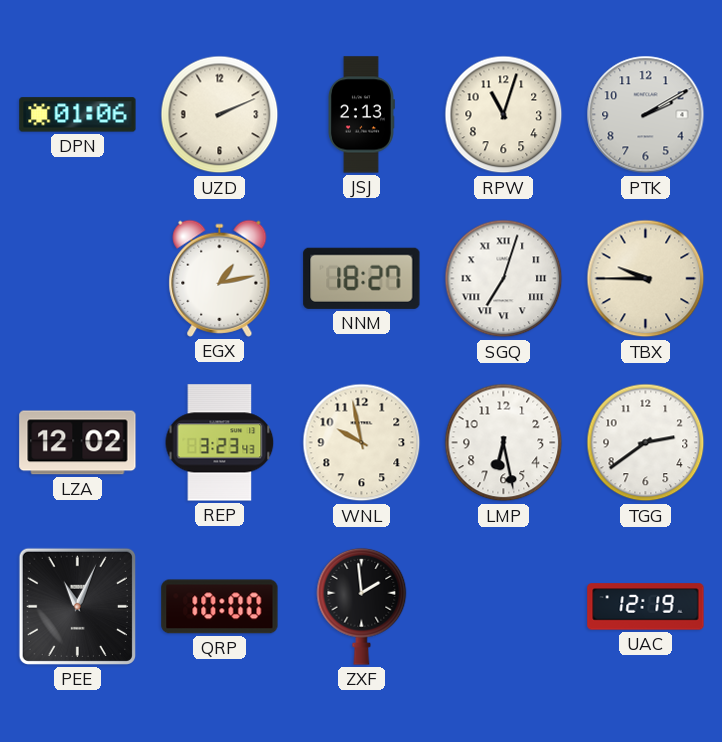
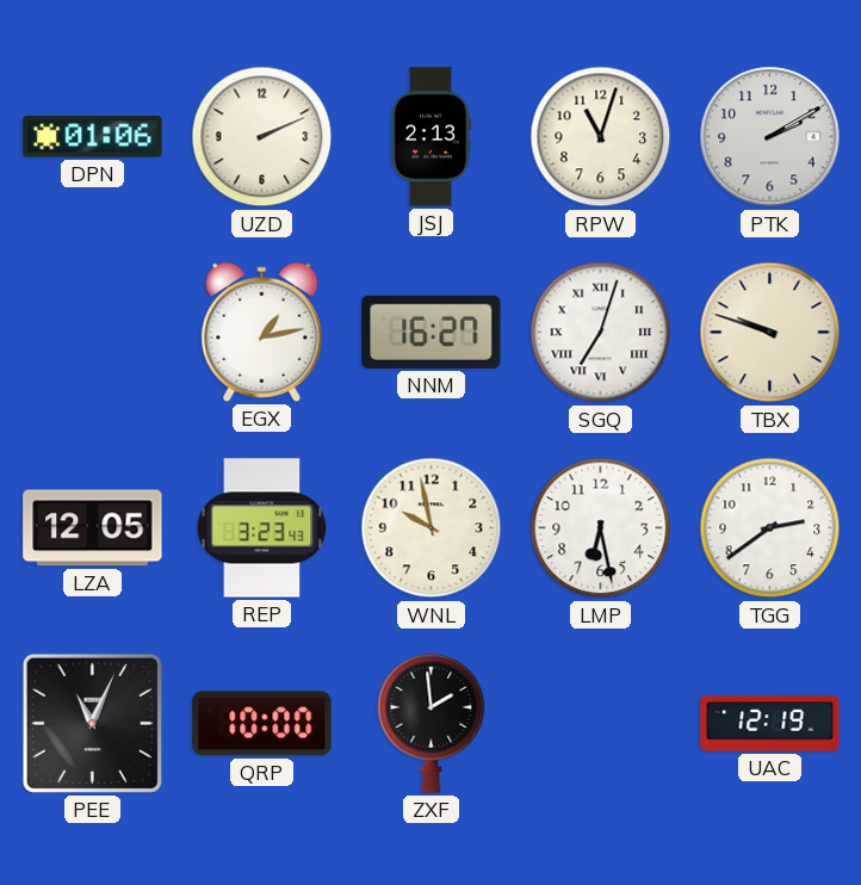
NNM: 18:27 -> 16:27 (432, 332)
TBX: 9:45 -> 9:48 (770, 333)
LZA: 12:02 -> 12:05 (93, 528)
